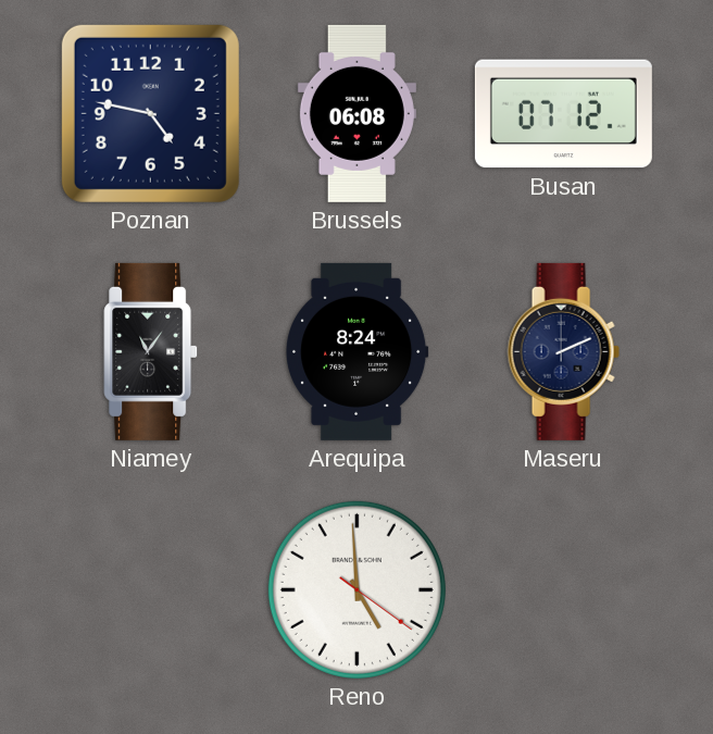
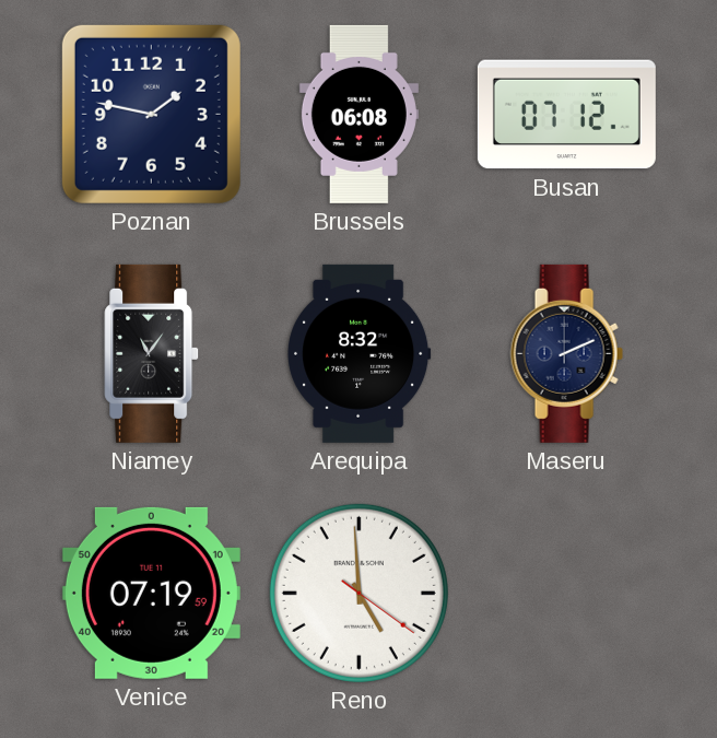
Poznan: 4:47 -> 1:47 (151, 114)
Arequipa: 8:24 -> 8:32 (360, 353)
Venice: none -> 07:19 (151, 593)
